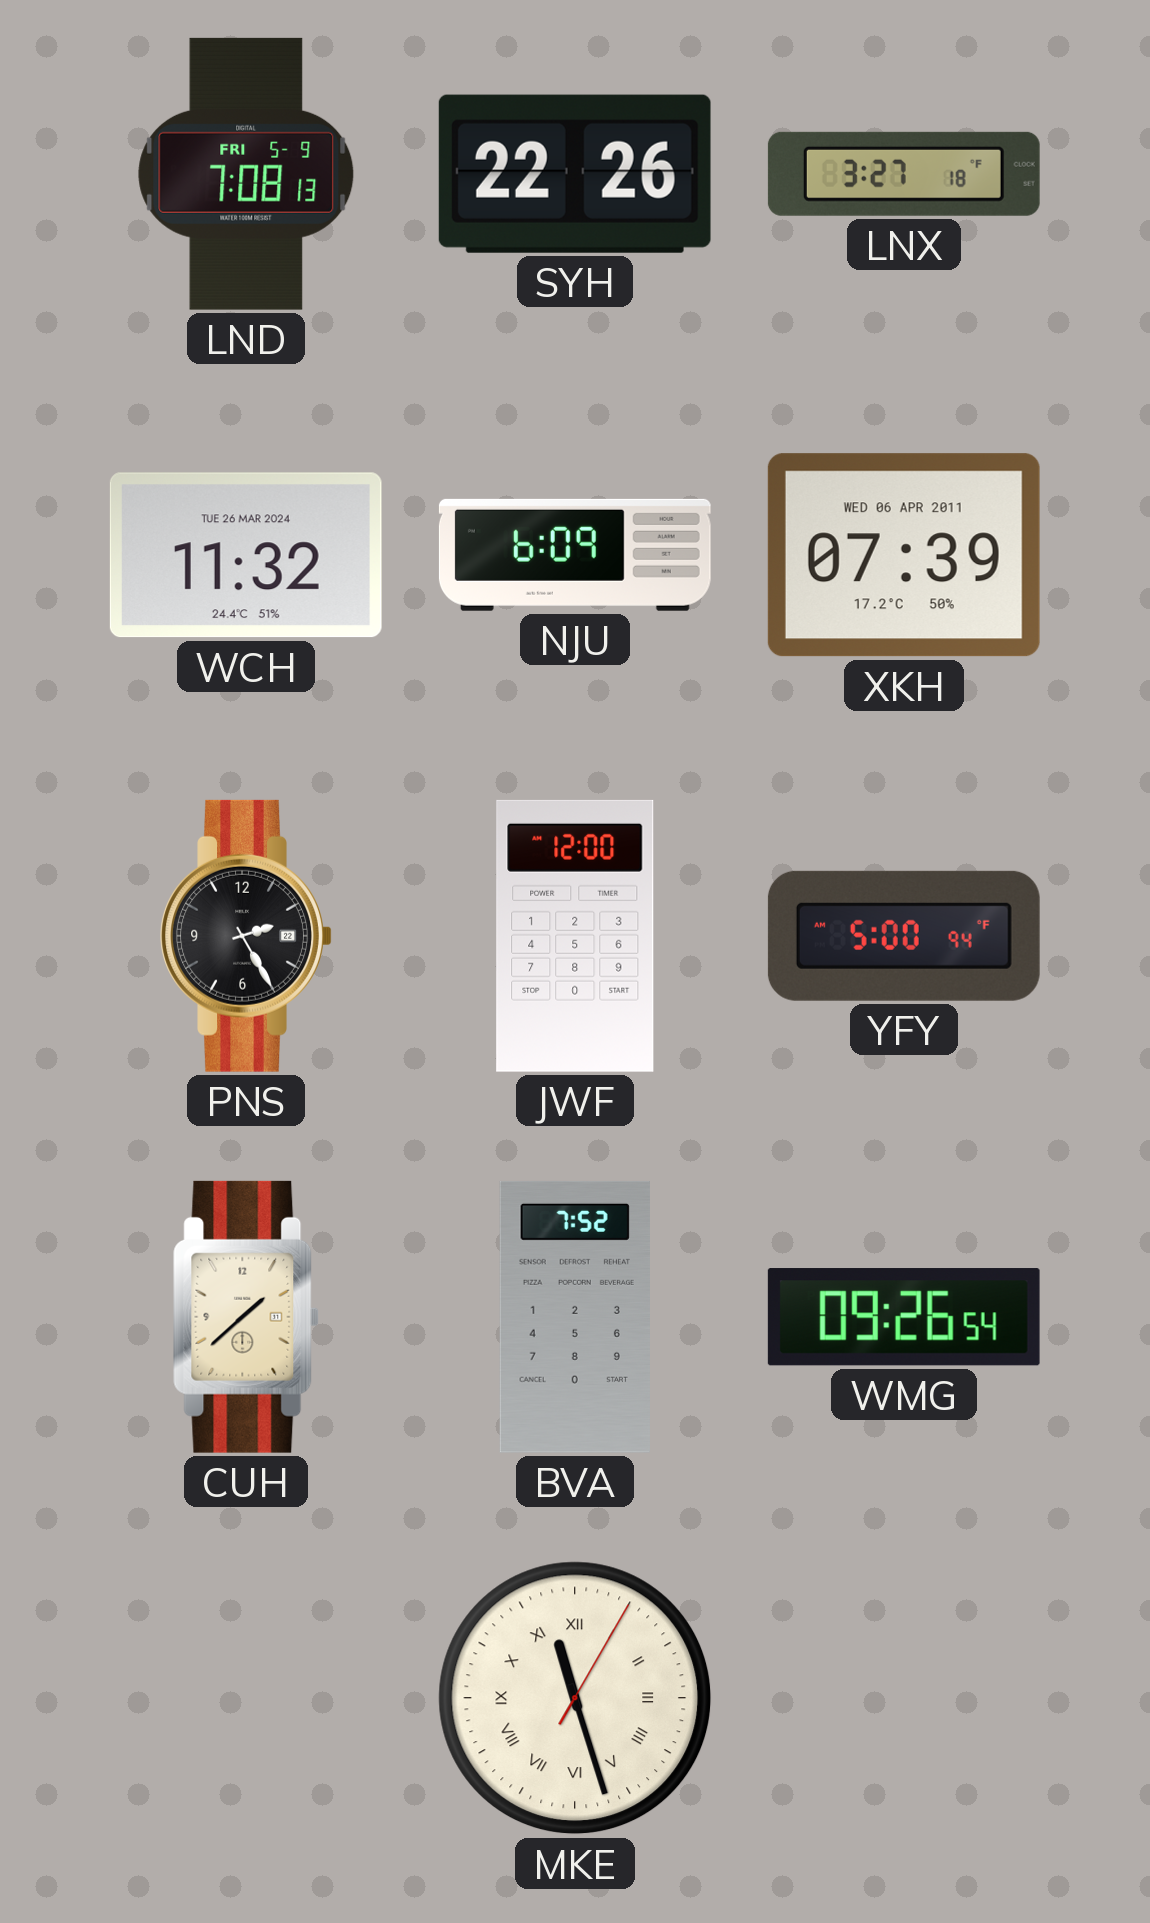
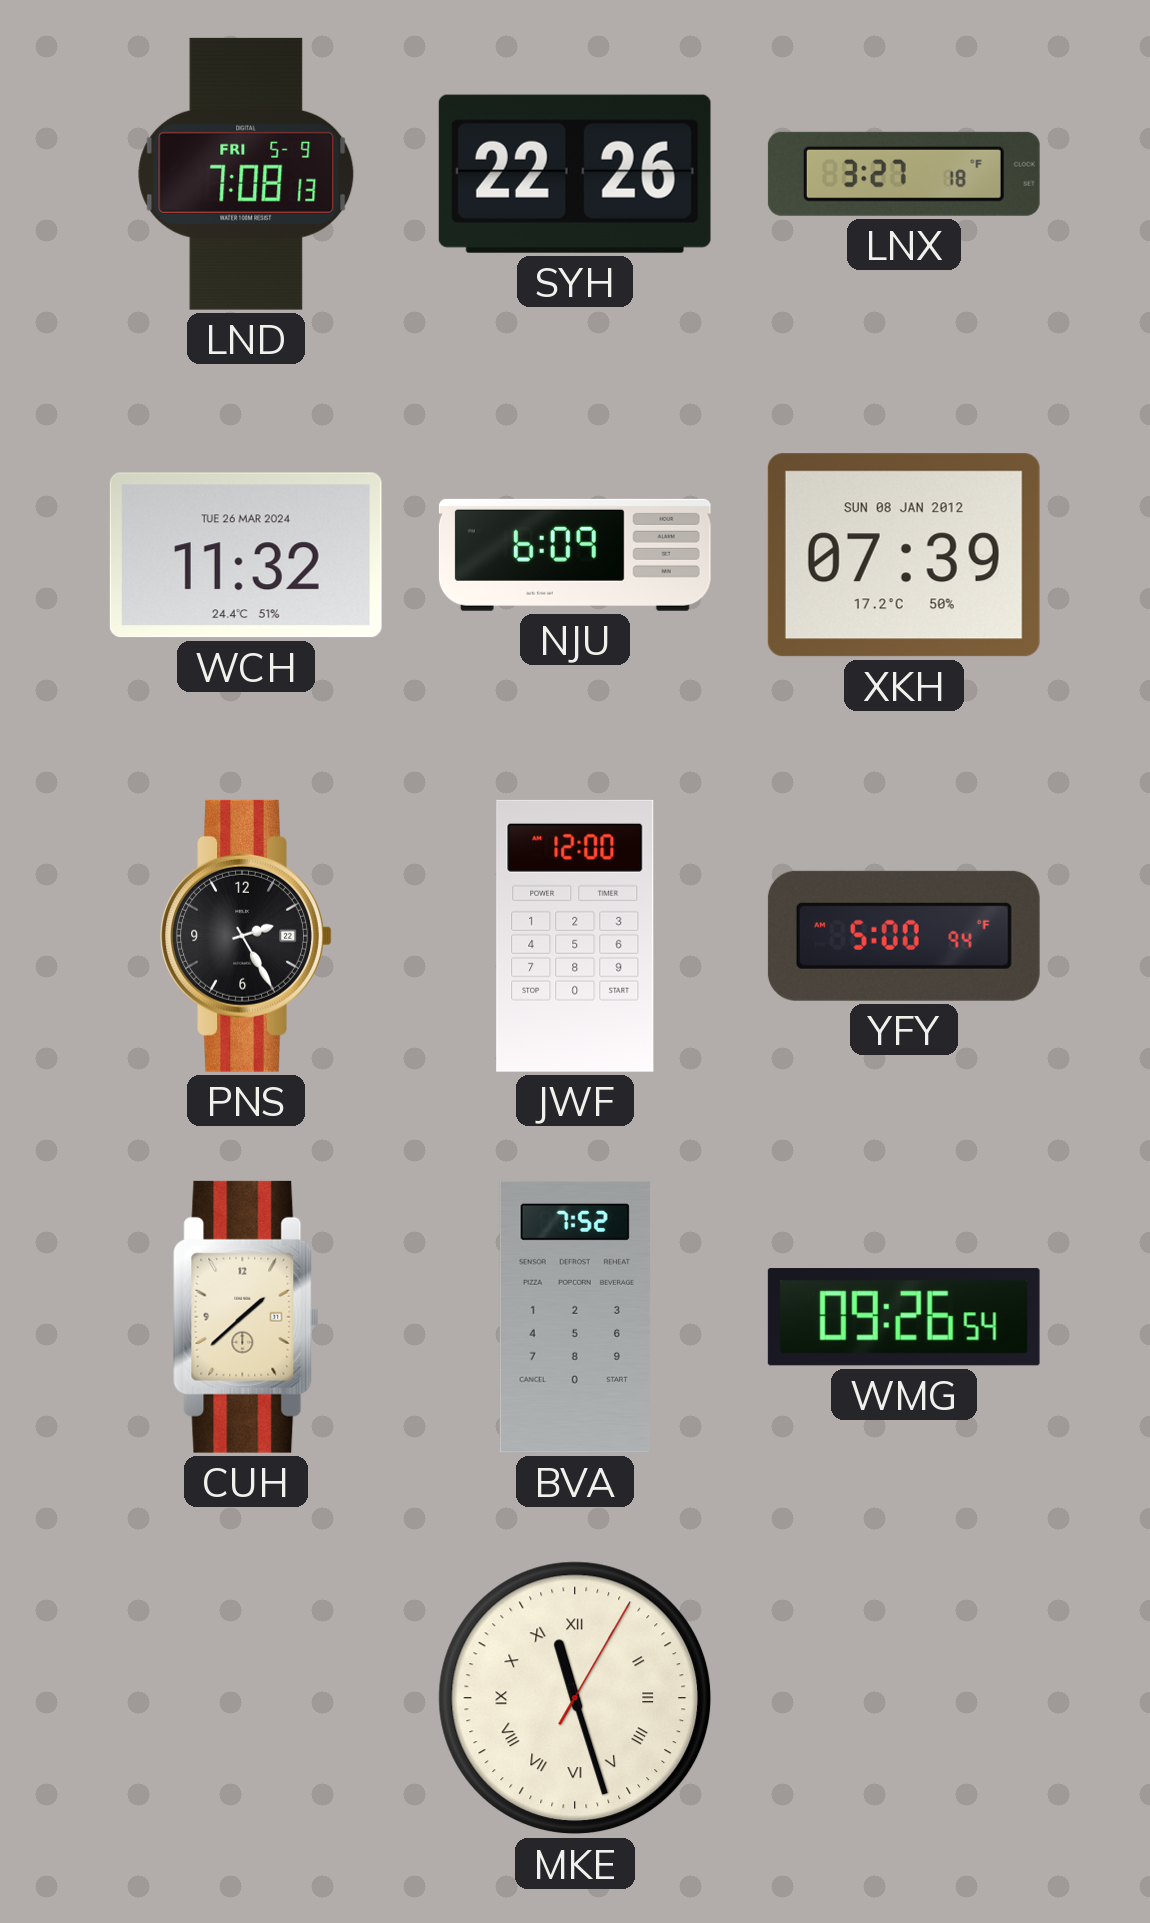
XKH date: WED 06 APR 2011 -> SUN 08 JAN 2012 (904, 555)
